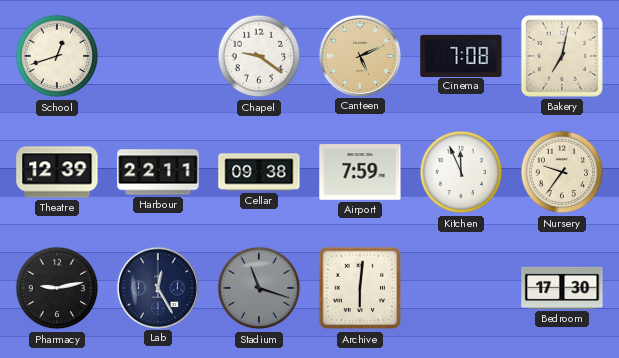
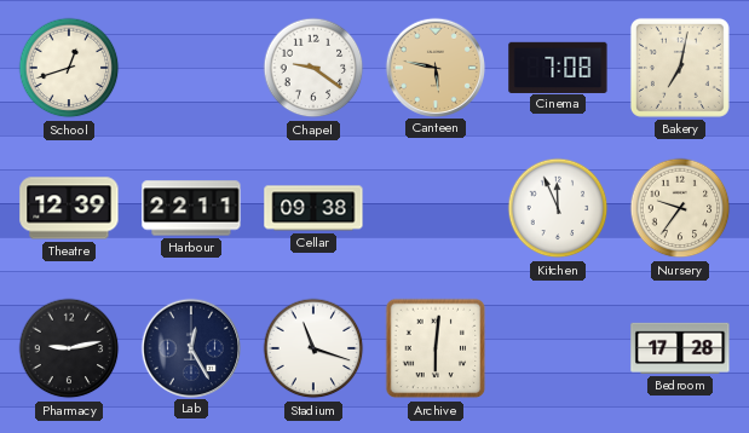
Canteen: 5:11 -> 5:47 (434, 67)
Airport: 7:59 -> none (360, 172)
Stadium dial: grey -> white (313, 348)
Bedroom: 17:30 -> 17:28 (680, 348)
